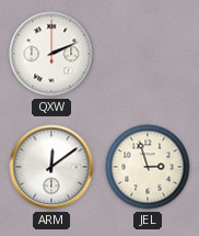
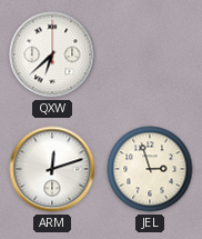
QXW: 2:11 -> 6:38 (52, 54)
ARM: 12:09 -> 12:12 (52, 169)
